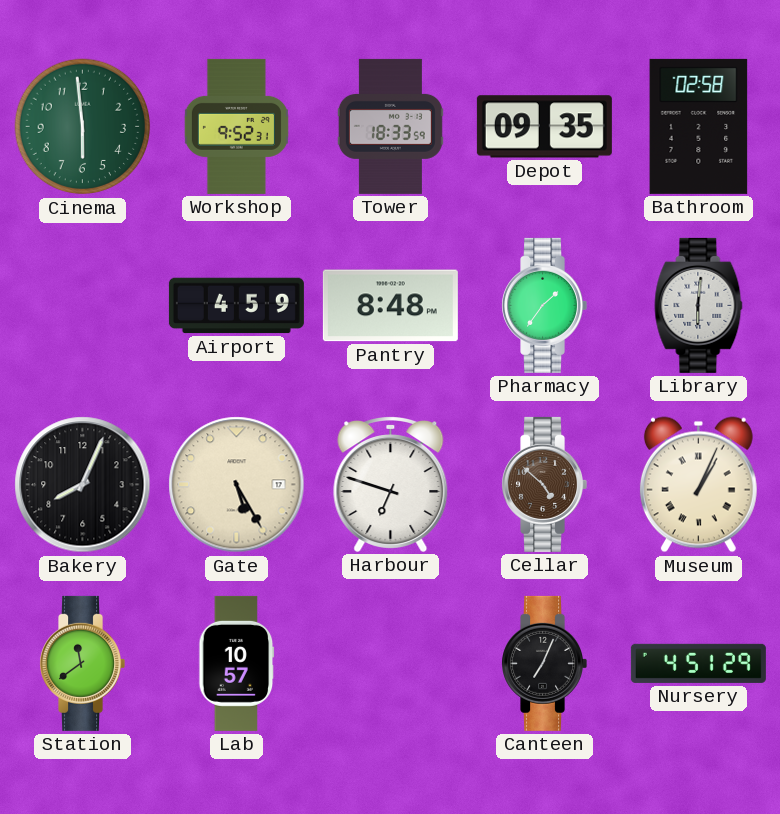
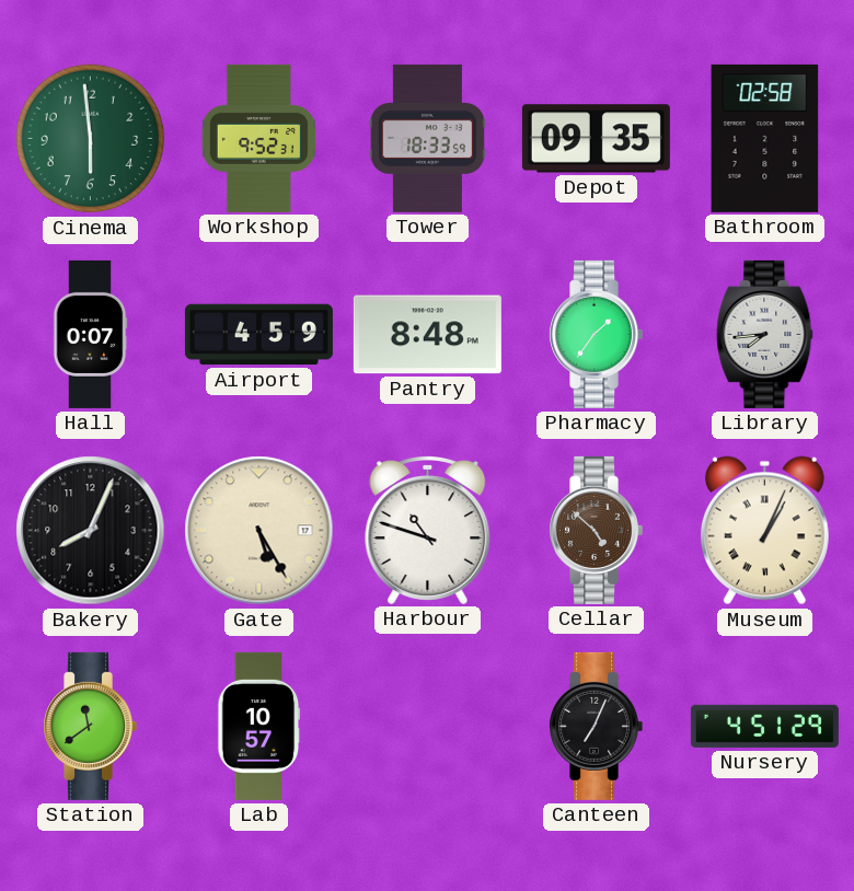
Hall: none -> 0:07 (90, 334)
Library: 6:01 -> 7:44 (765, 334)
Harbour: 6:48 -> 10:48 (428, 531)
